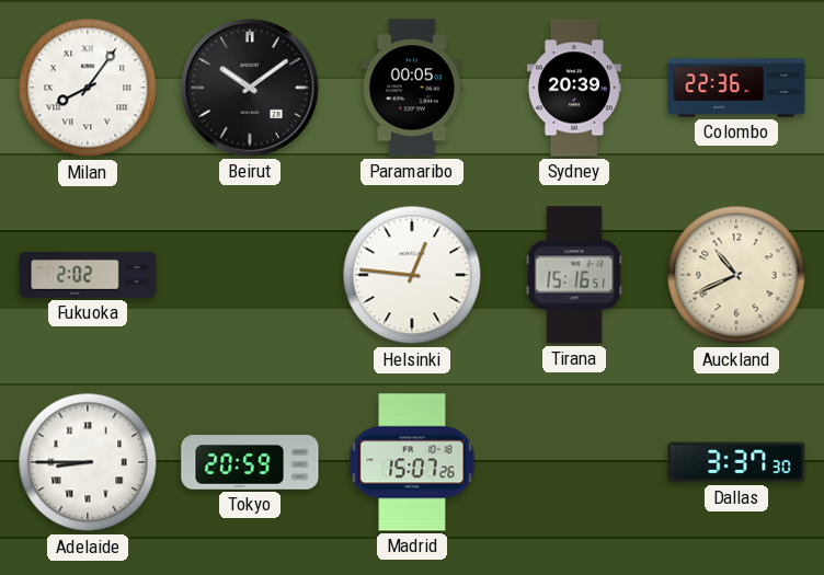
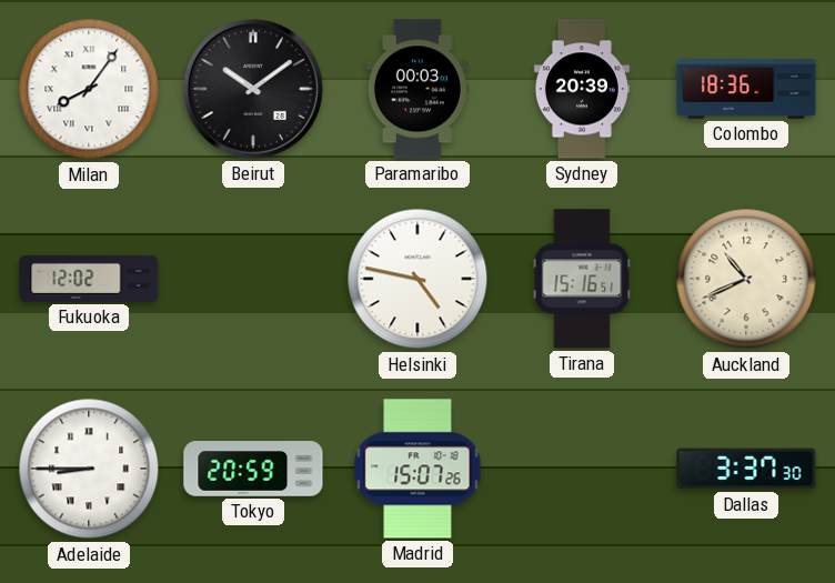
Paramaribo: 00:05 -> 00:03 (417, 89)
Colombo: 22:36 -> 18:36 (746, 89)
Fukuoka: 2:02 -> 12:02 (89, 279)
Helsinki: 12:46 -> 4:47 (417, 279)
